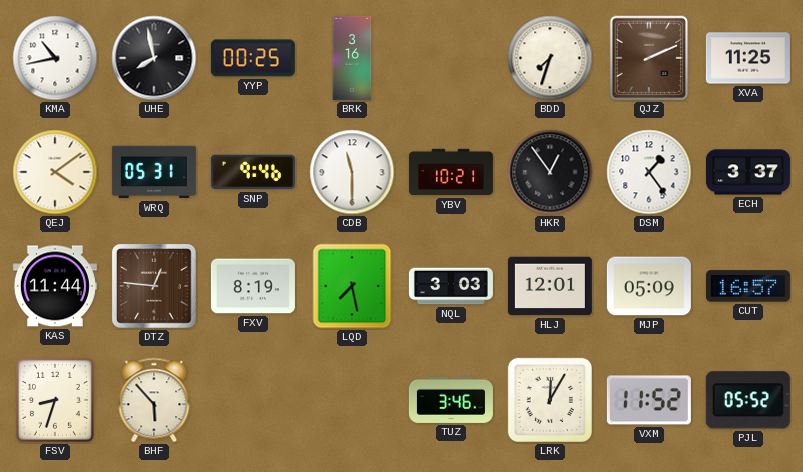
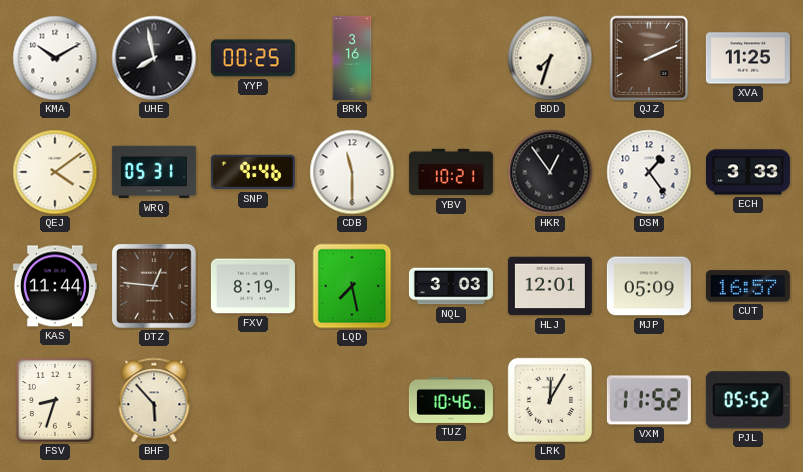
KMA: 10:43 -> 10:10 (55, 58)
ECH: 3:37 -> 3:33 (748, 172)
TUZ: 3:46 -> 10:46 (451, 400)
